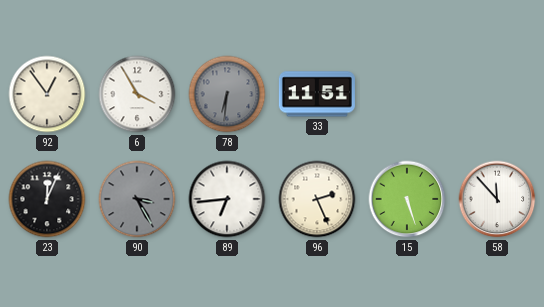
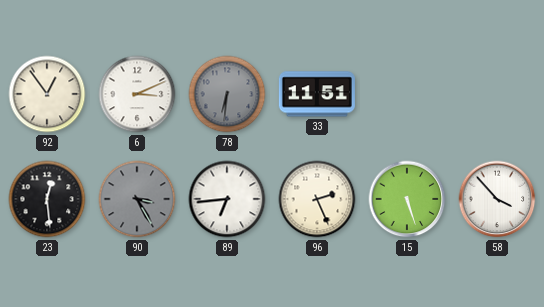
6: 3:55 -> 3:11 (137, 94)
23: 12:04 -> 12:29 (47, 199)
58: 11:53 -> 3:53 (497, 199)
